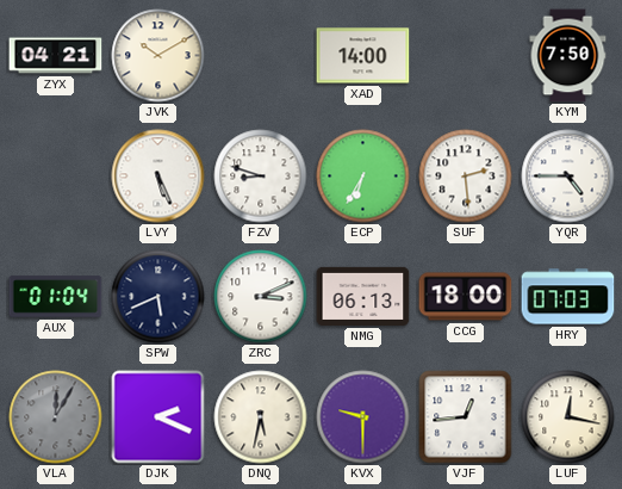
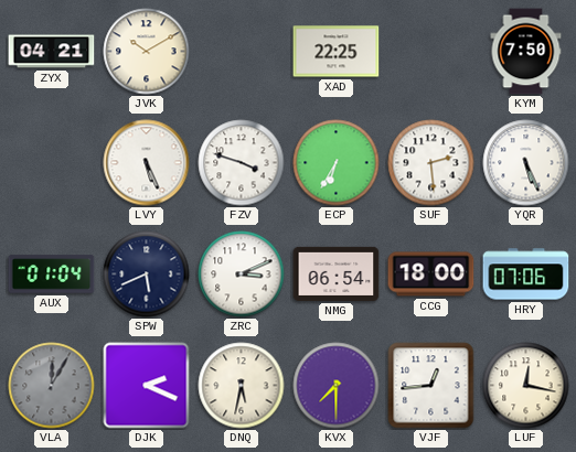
XAD: 14:00 -> 22:25 (337, 52)
FZV: 8:48 -> 3:48 (242, 163)
YQR: 4:45 -> 5:26 (526, 163)
NMG: 06:13 -> 06:54 (337, 273)
HRY: 07:03 -> 07:06 (526, 275)
KVX: 9:30 -> 7:30 (337, 386)
